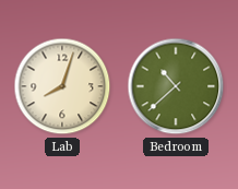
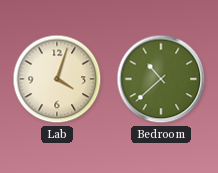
Lab: 8:03 -> 4:03 (57, 79)
